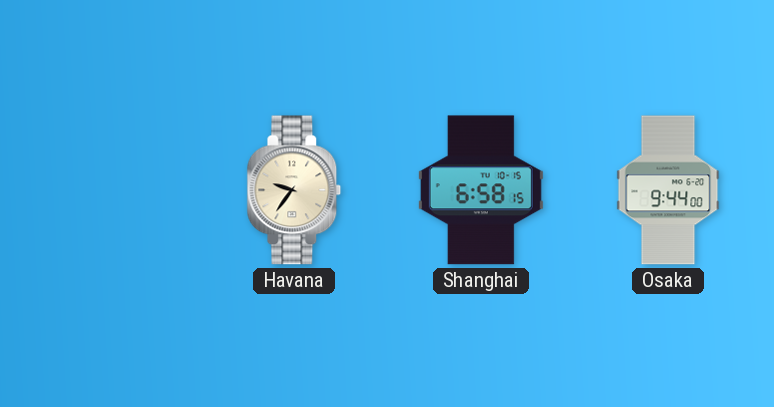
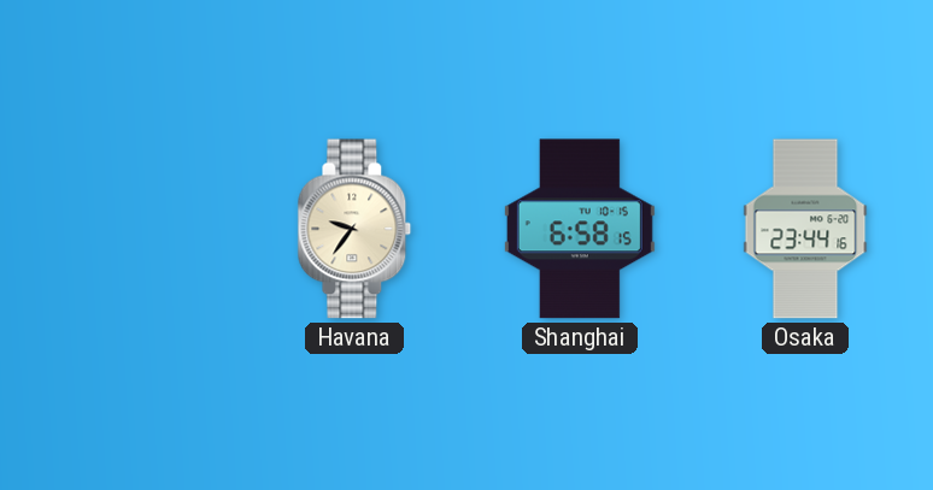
Osaka: 9:44 -> 23:44 (805, 229)
